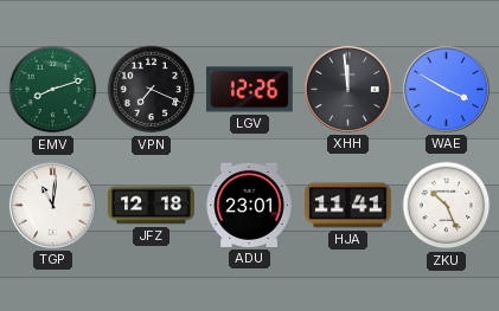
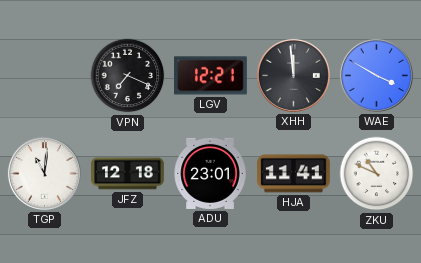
EMV: 8:12 -> none (53, 90)
LGV: 12:26 -> 12:21 (211, 76)
ZKU: 10:26 -> 10:49 (377, 174)
